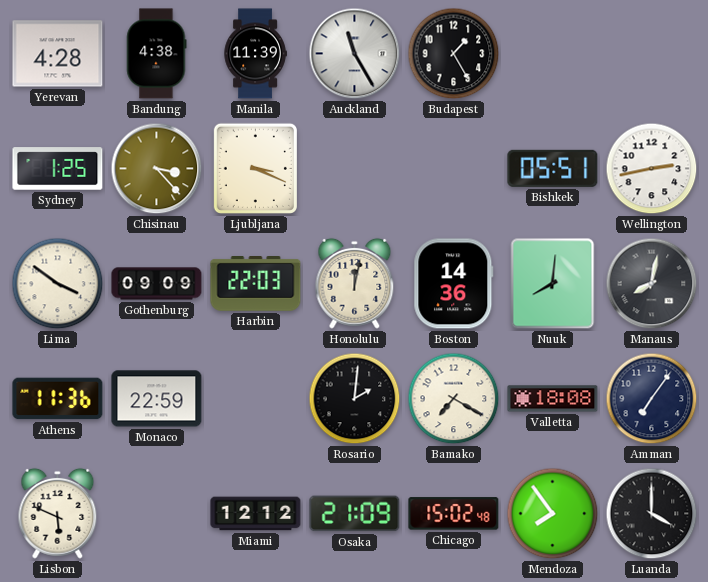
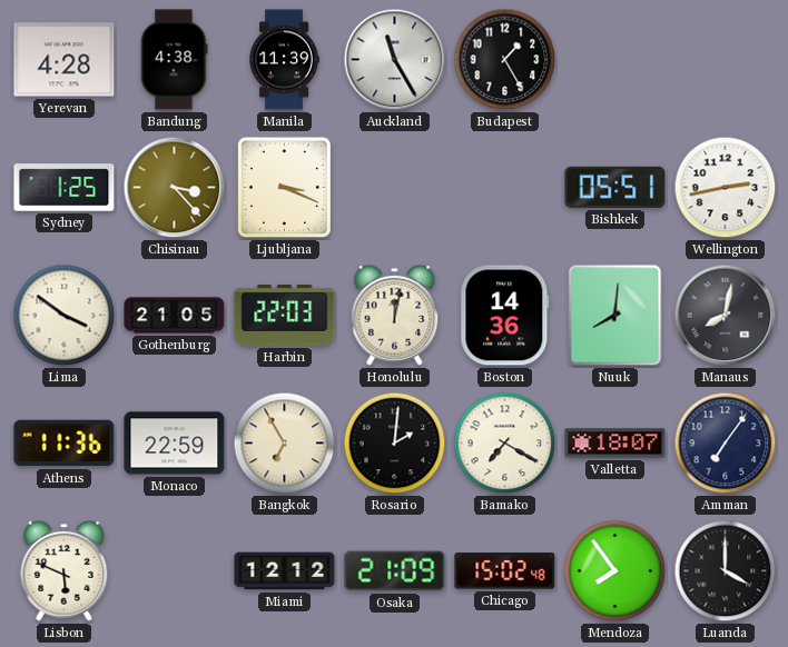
Gothenburg: 09:09 -> 21:05 (175, 316)
Bangkok: none -> 6:55 (285, 444)
Valletta: 18:08 -> 18:07 (615, 444)
